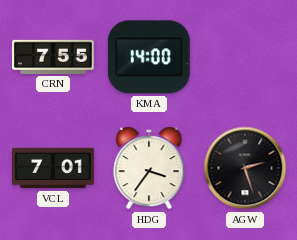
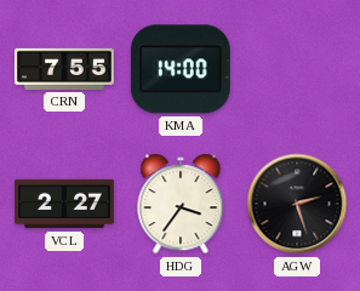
VCL: 7:01 -> 2:27 (65, 204)
